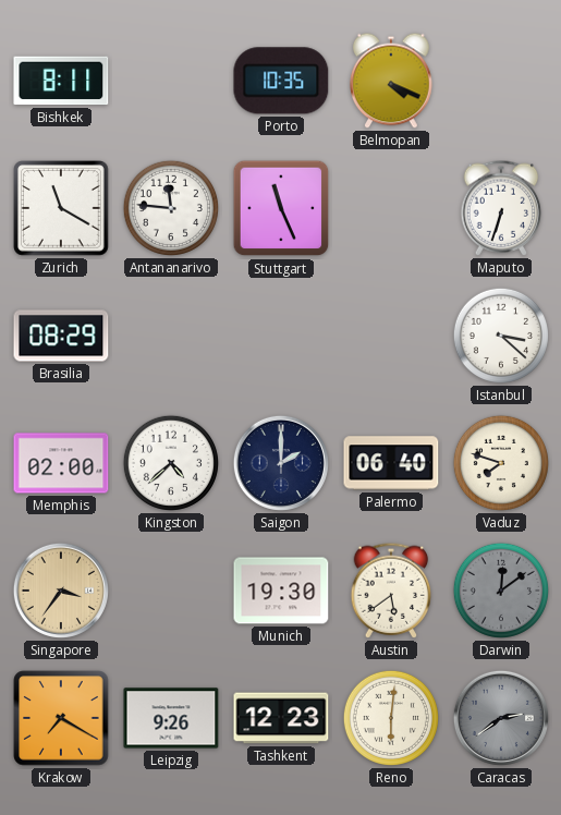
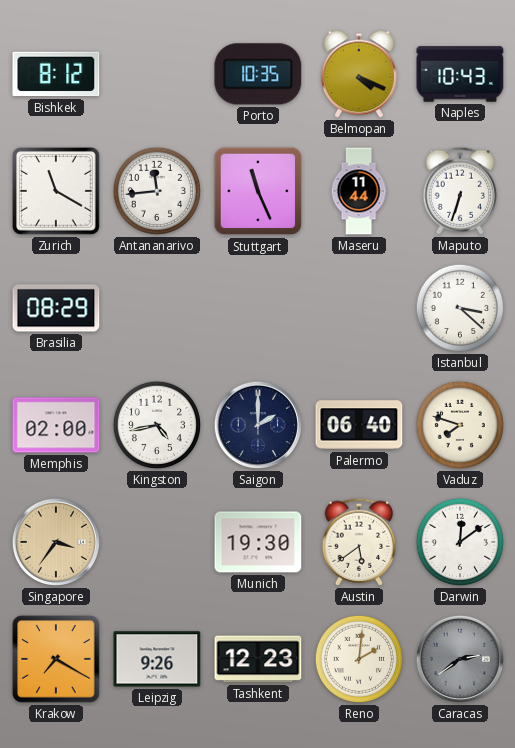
Bishkek: 8:11 -> 8:12 (56, 74)
Naples: none -> 10:43 (460, 74)
Antananarivo: 11:46 -> 11:44 (157, 191)
Maseru: none -> 11:44 (359, 191)
Kingston: 4:38 -> 4:43 (157, 425)
Darwin dial: grey -> white (460, 542)
Reno: 6:01 -> 2:01 (359, 659)
